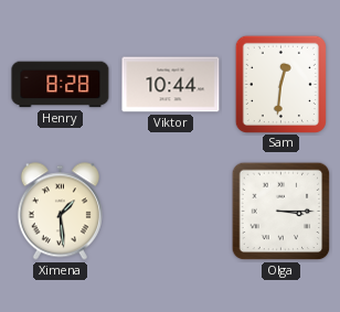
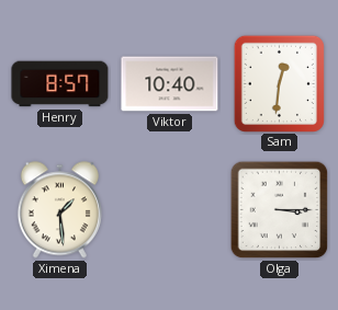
Henry: 8:28 -> 8:57 (60, 84)
Viktor: 10:44 -> 10:40 (170, 84)
